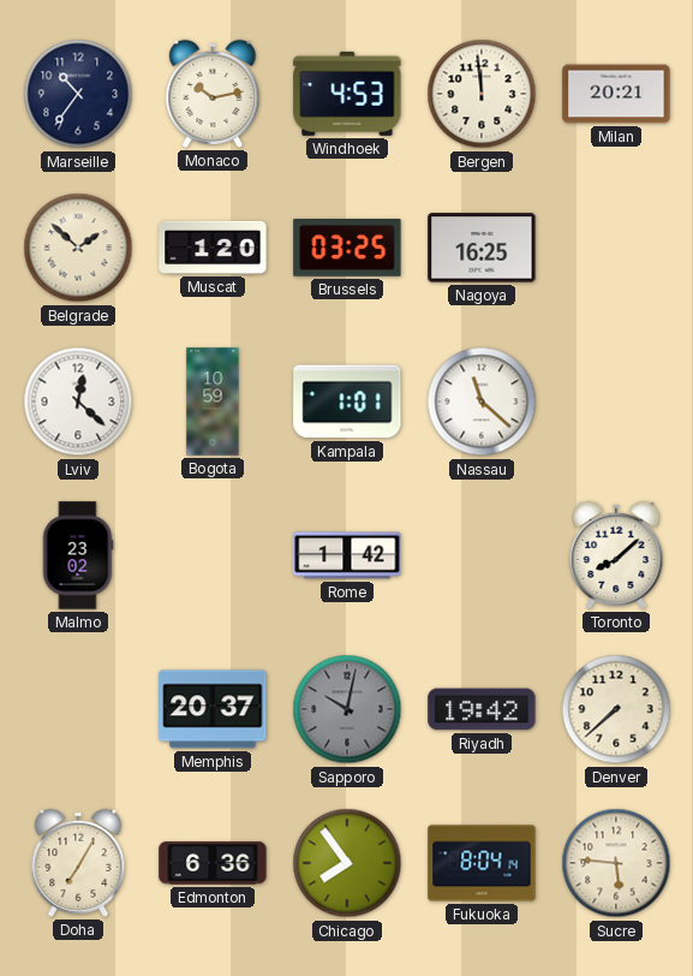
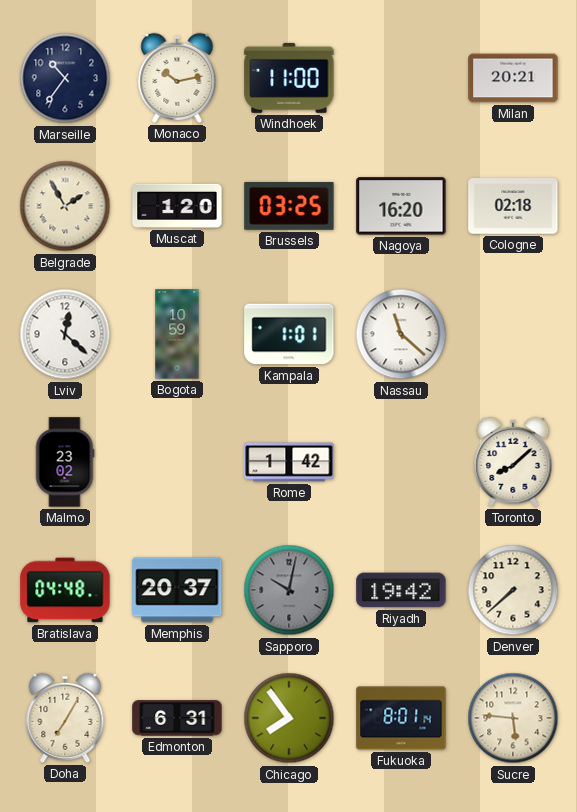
Windhoek: 4:53 -> 11:00 (289, 78)
Bergen: 11:59 -> none (482, 94)
Belgrade: 1:52 -> 1:55 (65, 206)
Nagoya: 16:25 -> 16:20 (401, 206)
Cologne: none -> 02:18 (513, 206)
Bratislava: none -> 04:48 (65, 590)
Edmonton: 6:36 -> 6:31 (177, 718)
Fukuoka: 8:04 -> 8:01 (401, 718)
